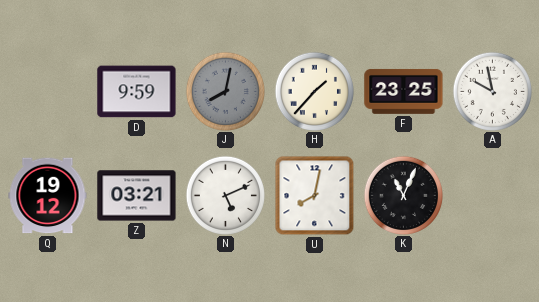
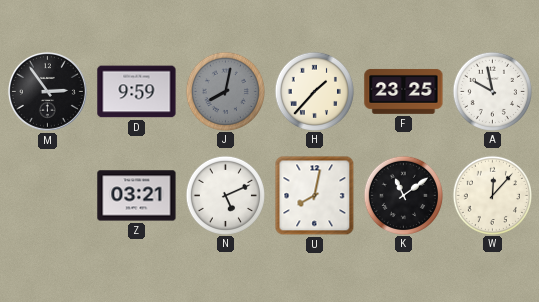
M: none -> 2:54 (47, 91)
Q: 19:12 -> none (48, 196)
K: 11:04 -> 11:09 (403, 195)
W: none -> 12:07 (492, 195)
